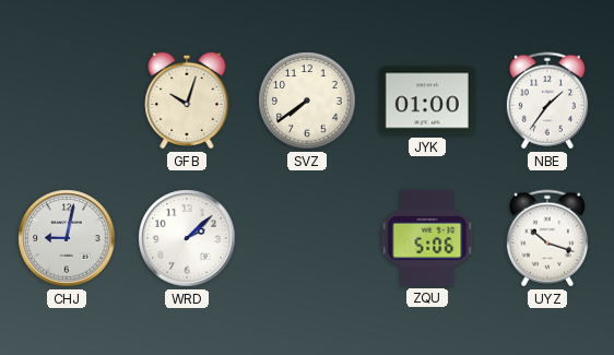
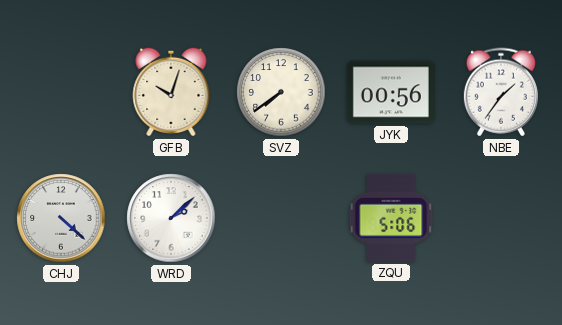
JYK: 01:00 -> 00:56 (391, 92)
CHJ: 9:02 -> 4:22 (61, 218)
UYZ: 10:18 -> none (547, 238)
